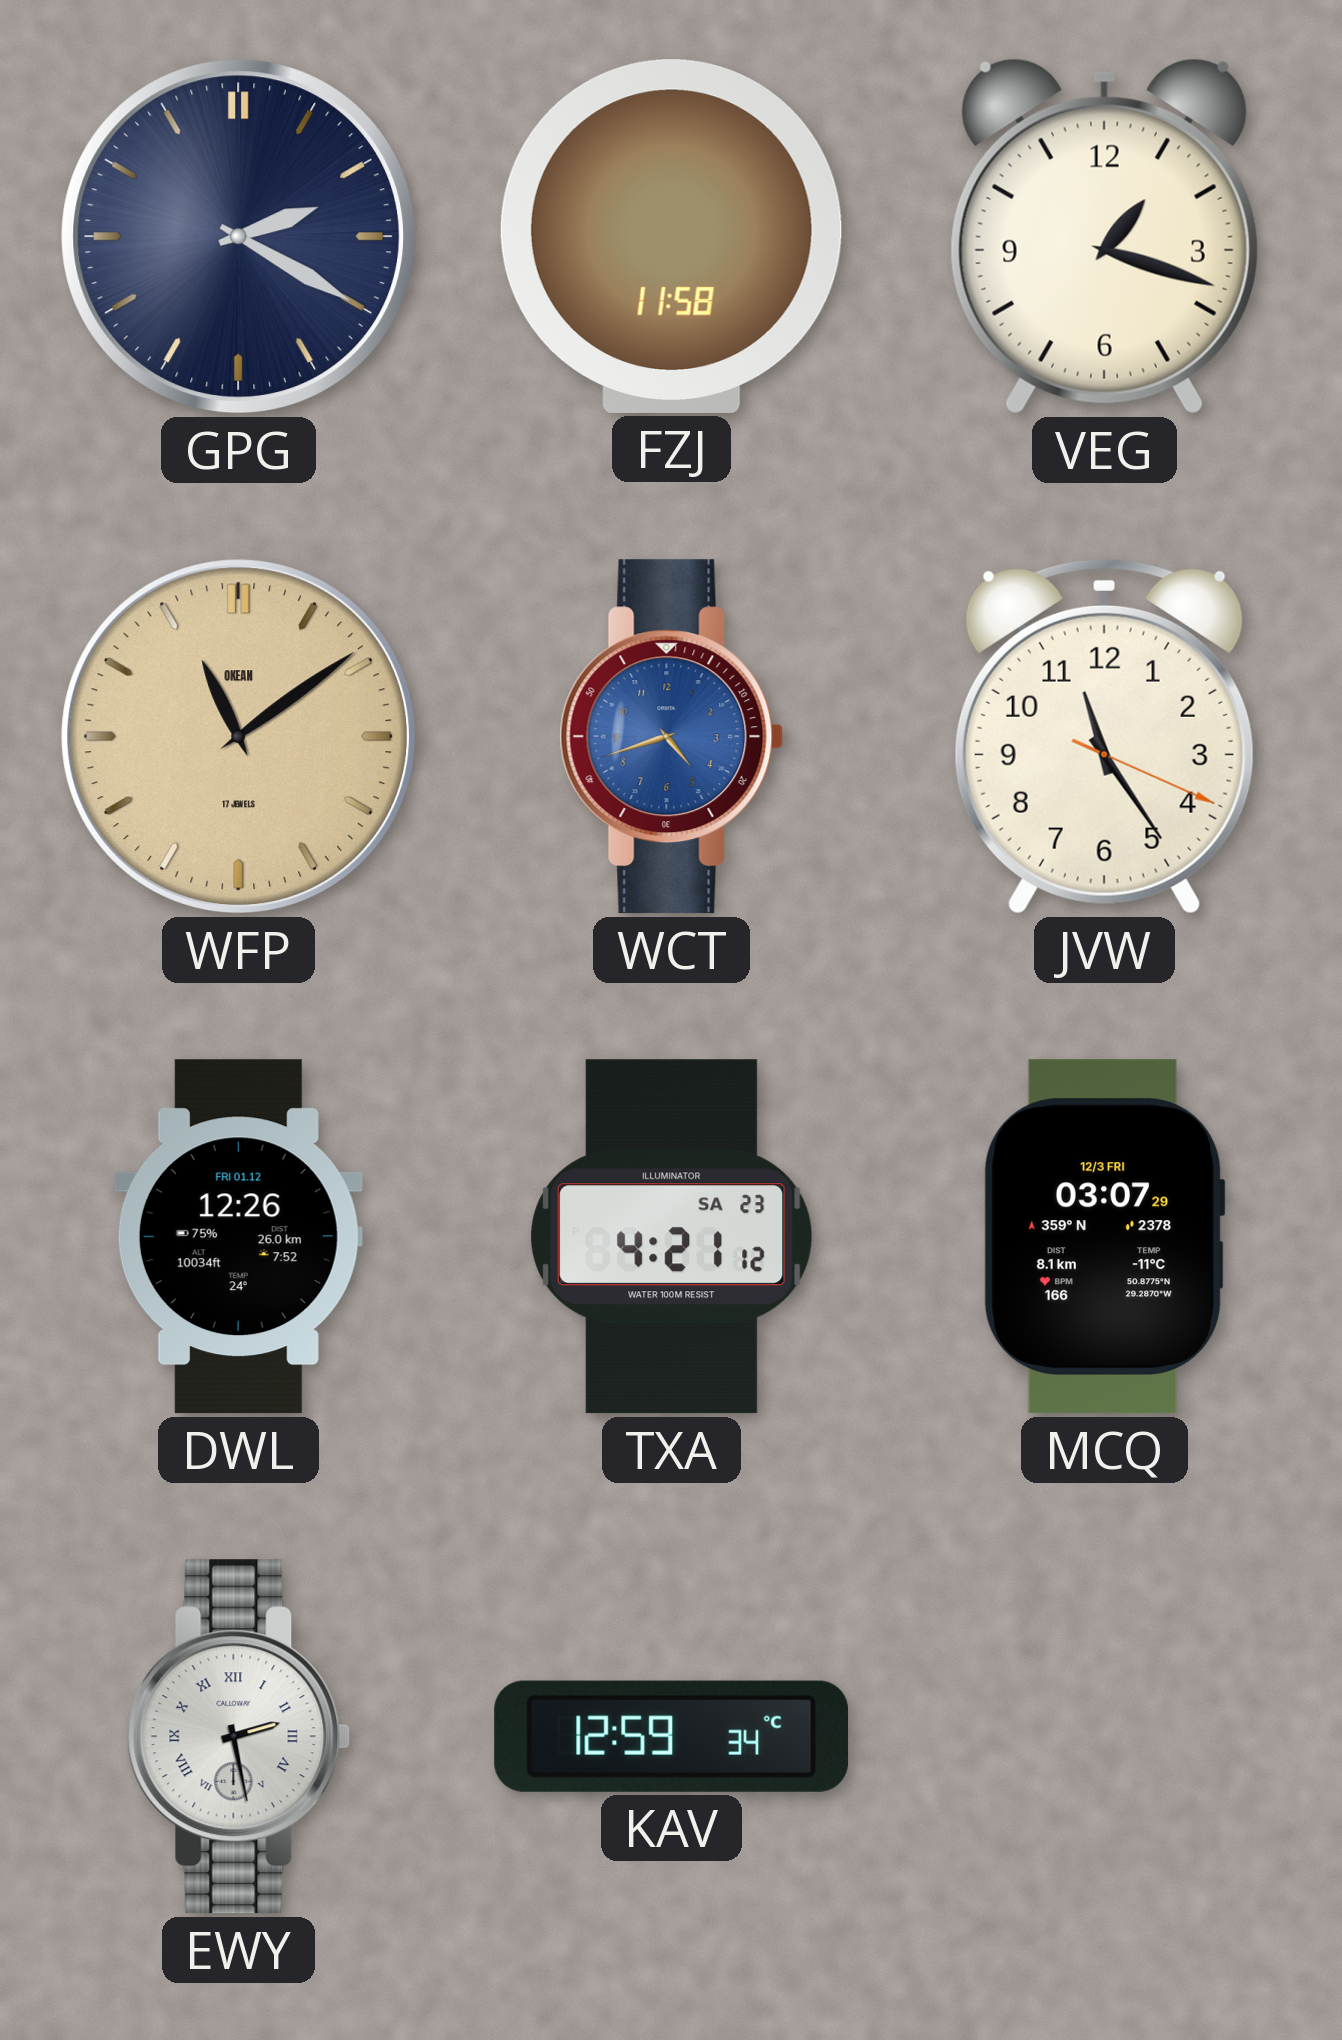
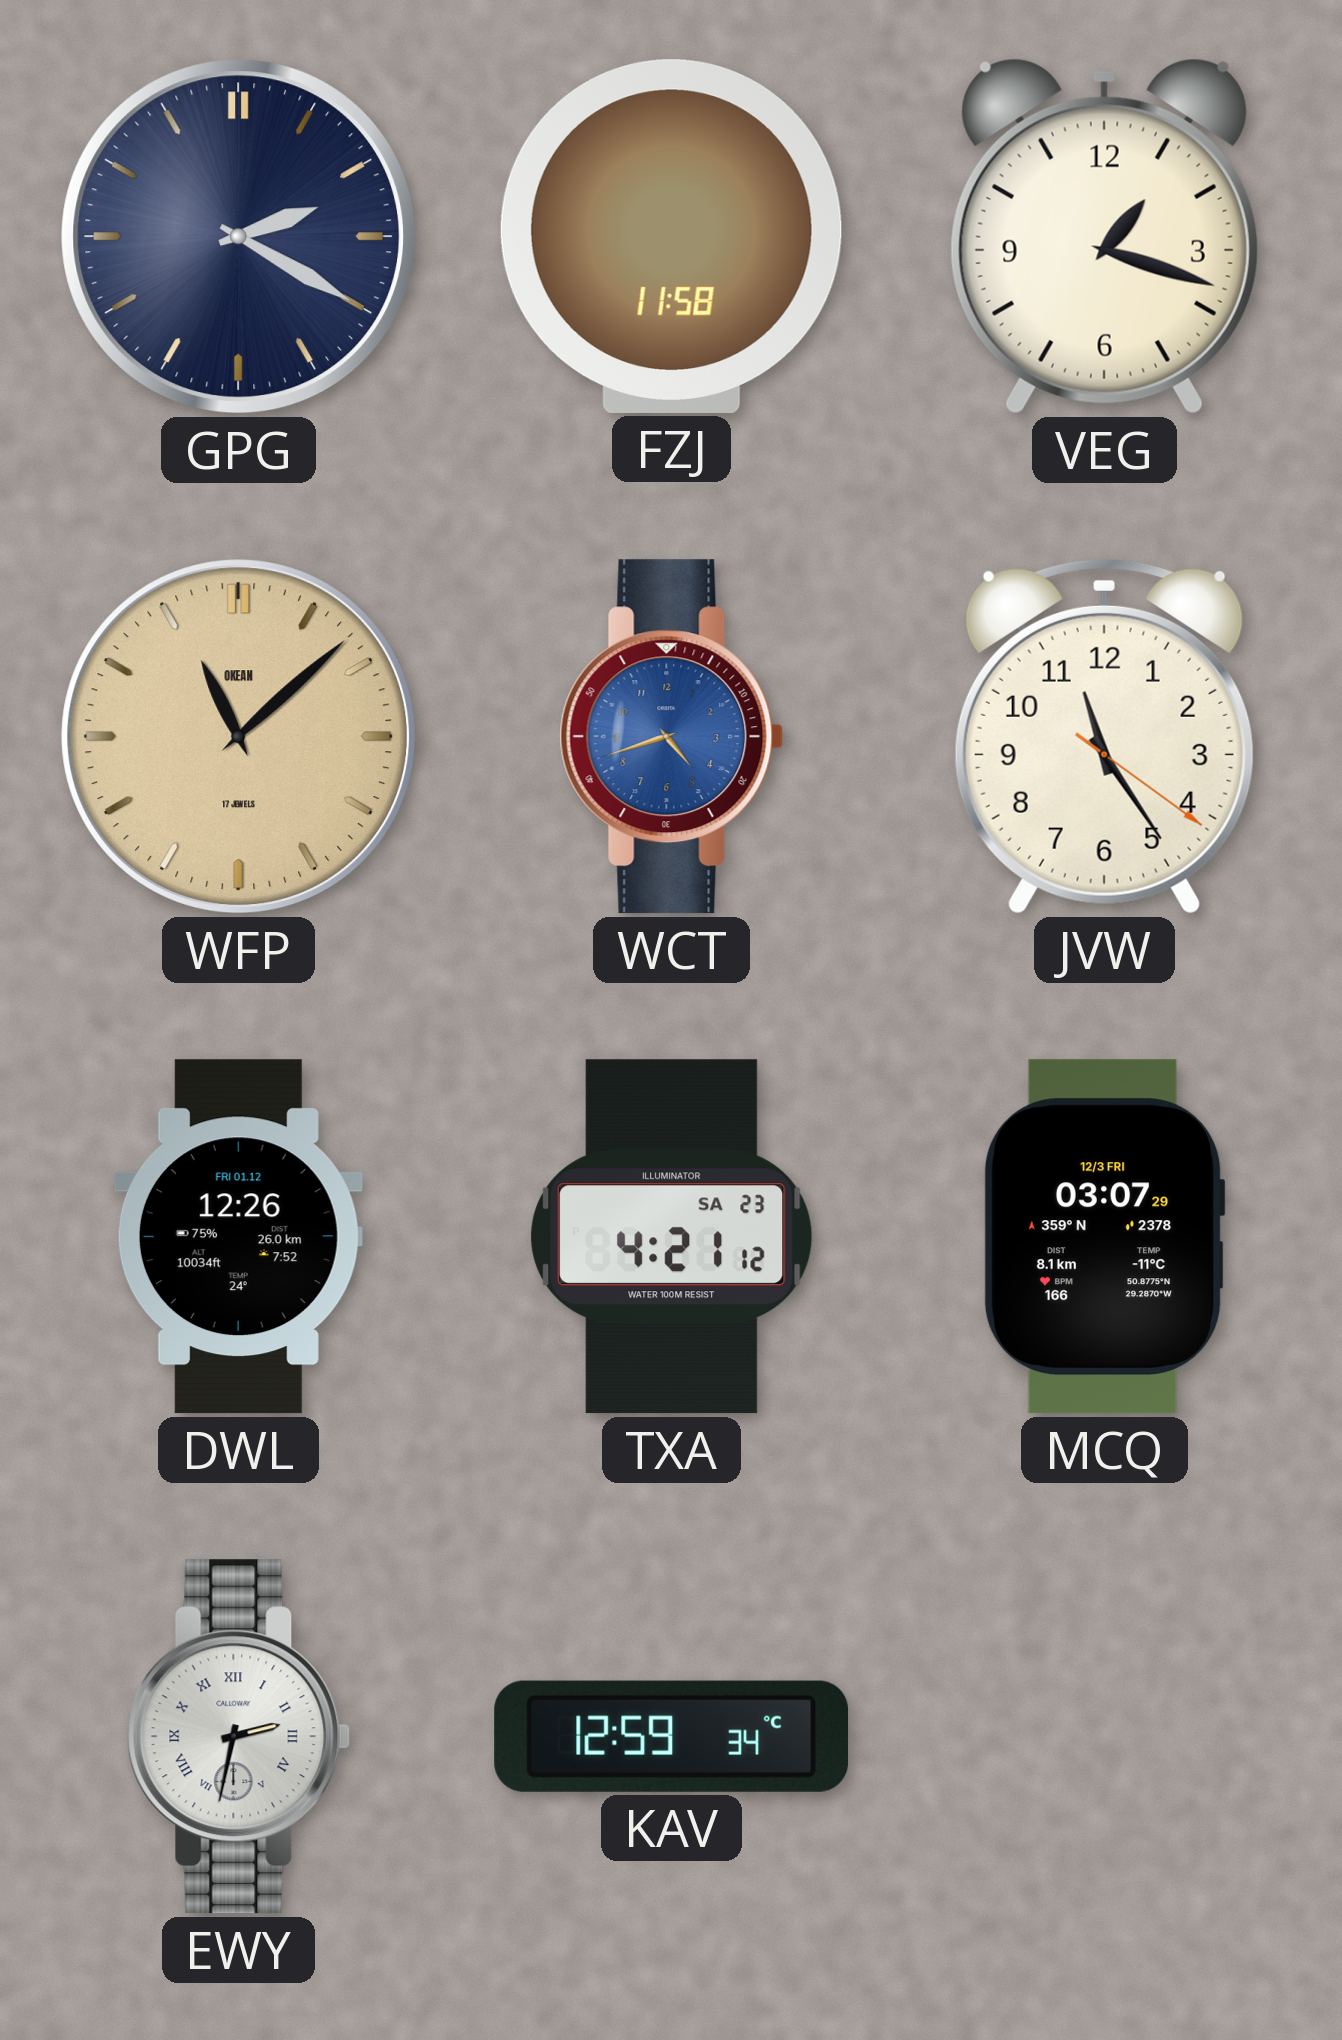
WFP: 11:09 -> 11:08 (239, 737)
JVW: 11:24:19 -> 11:24:21 (1104, 736)
EWY: 2:28 -> 2:32 (239, 1737)
